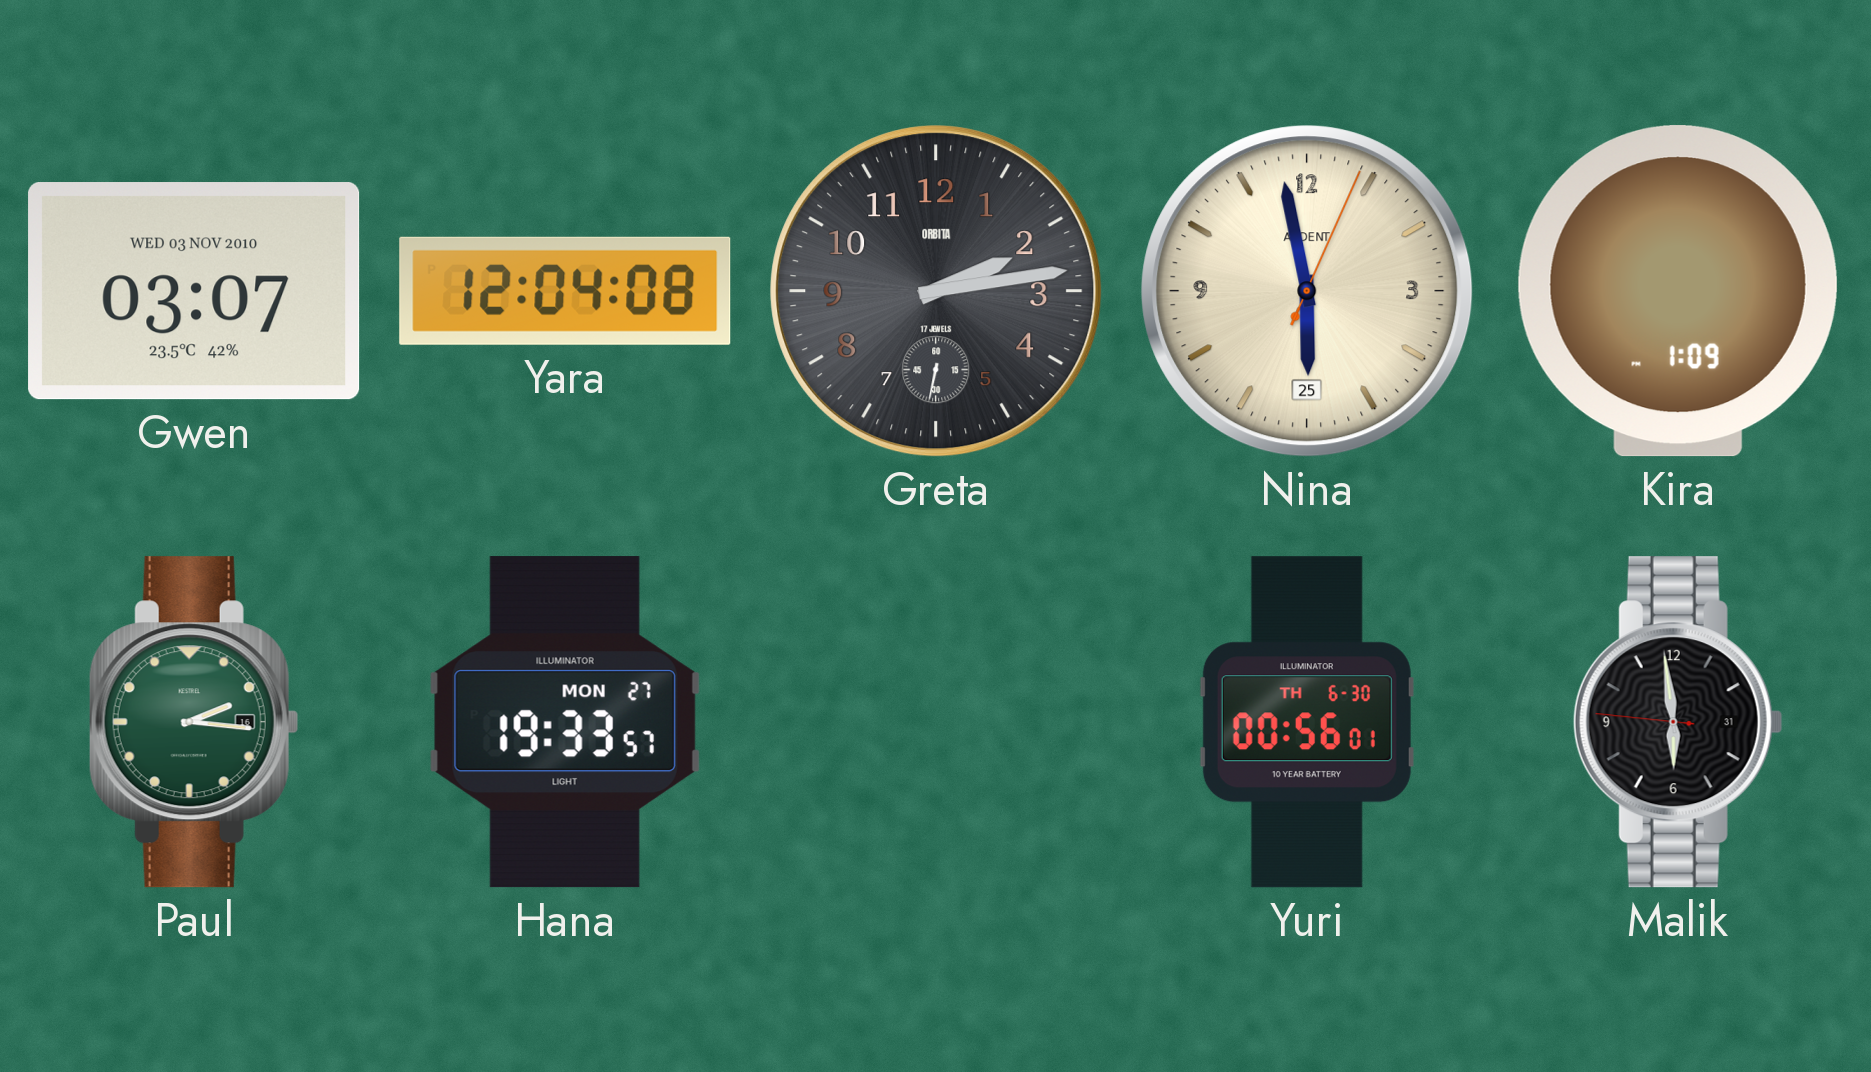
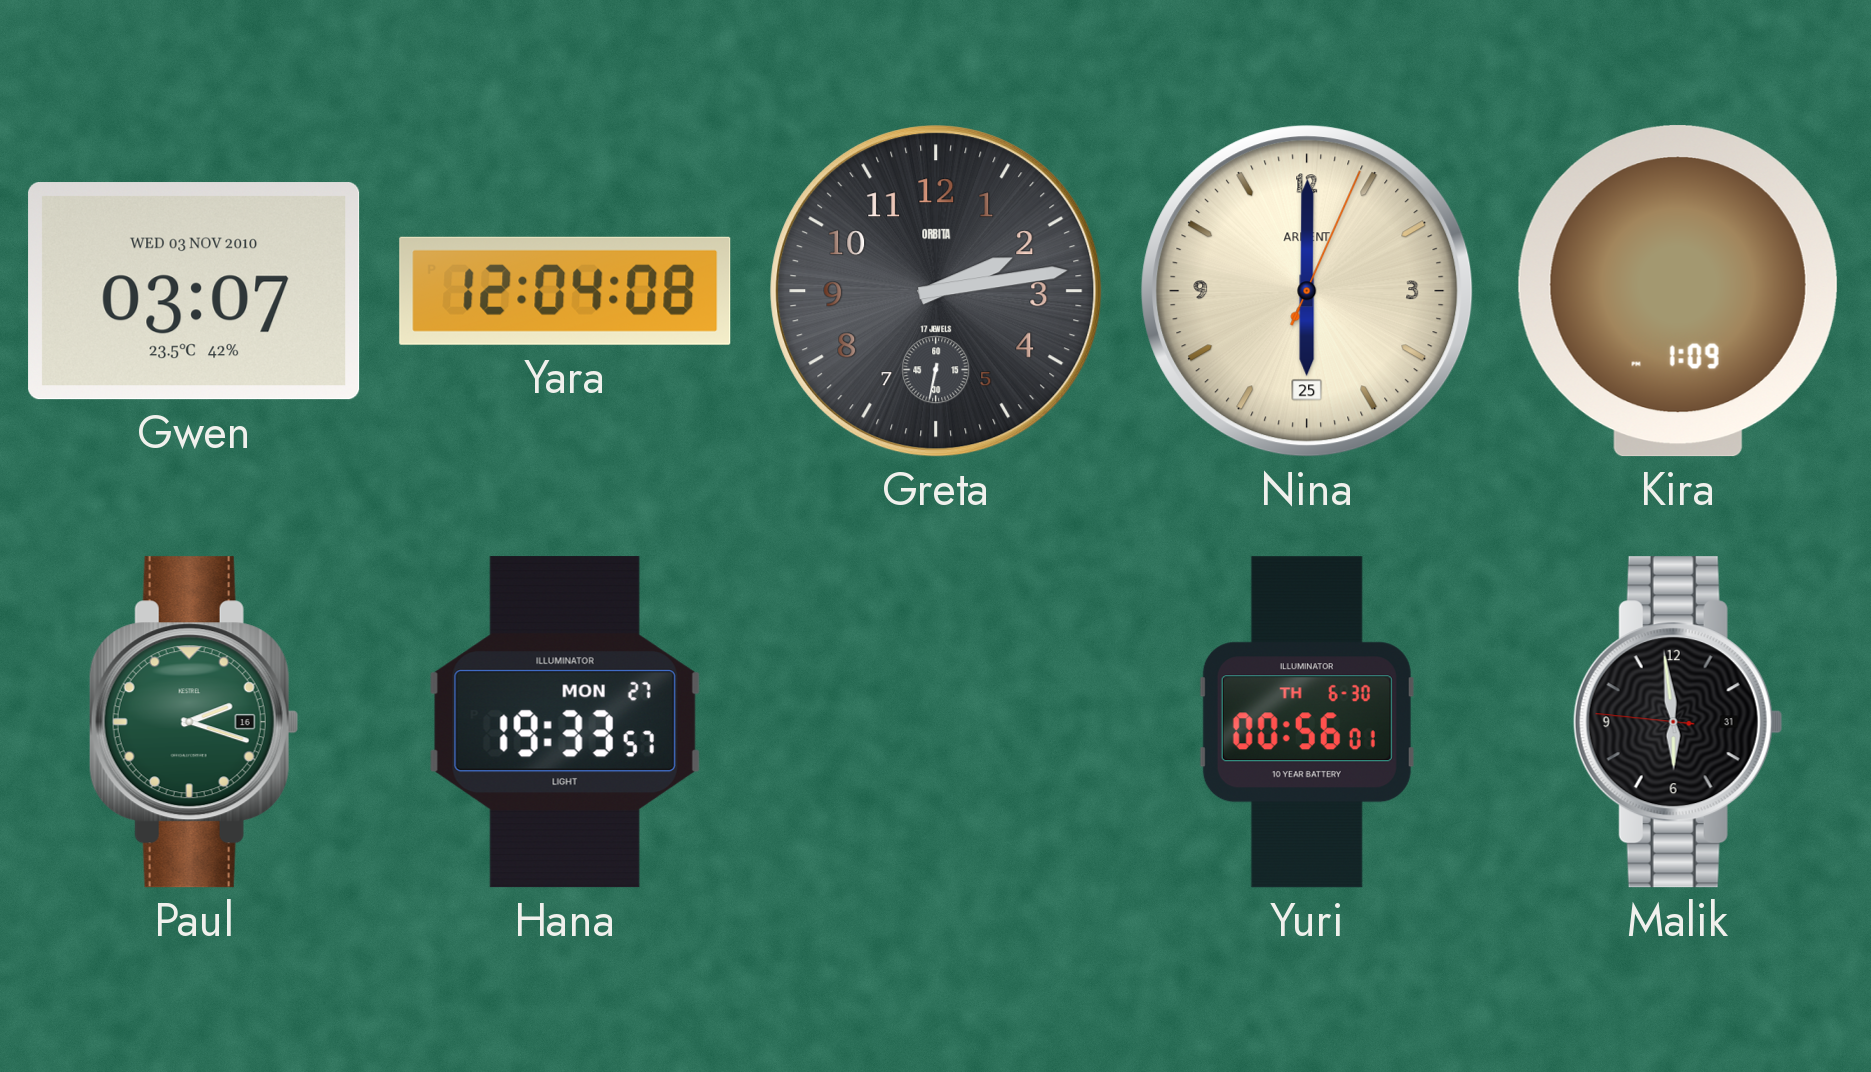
Nina: 5:58 -> 6:00 (1307, 291)
Paul: 2:16 -> 2:18 (194, 722)
